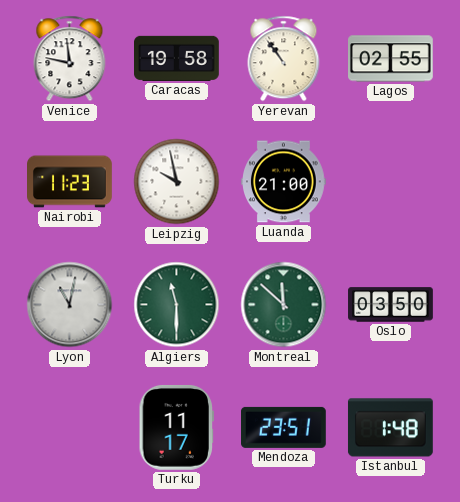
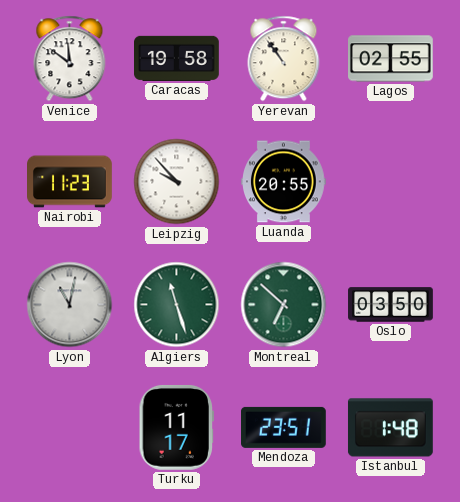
Venice: 11:47 -> 11:51 (70, 59)
Leipzig: 9:58 -> 9:53 (177, 182)
Luanda: 21:00 -> 20:55 (284, 182)
Algiers: 11:30 -> 11:27 (177, 305)
Montreal: 11:52 -> 6:52 (284, 305)
